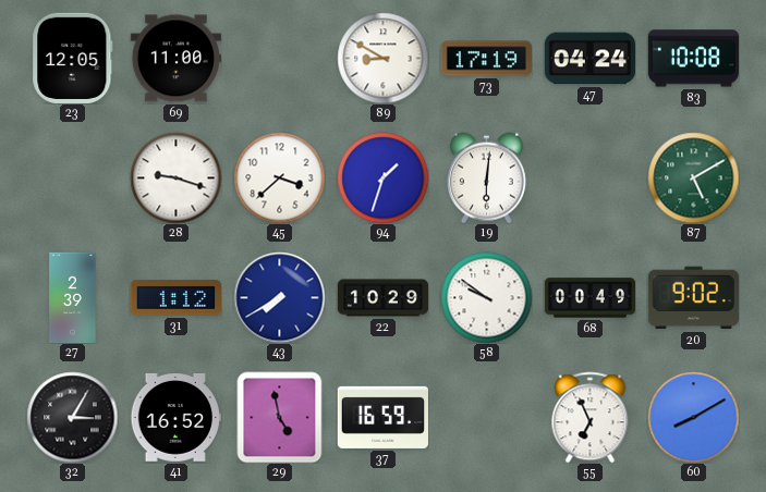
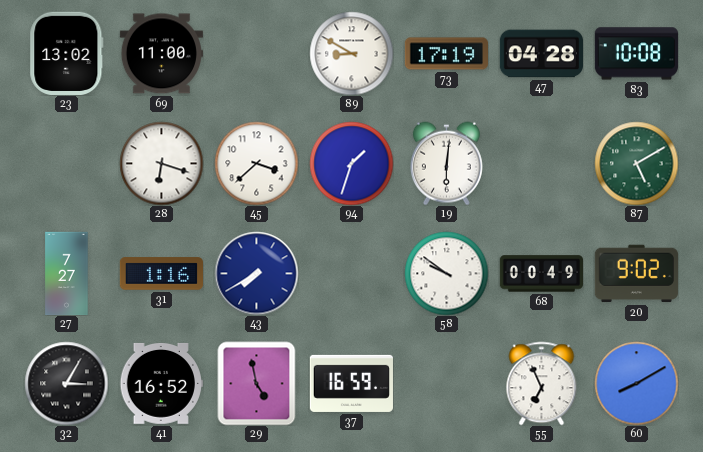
23: 12:05 -> 13:02 (67, 53)
47: 04:24 -> 04:28 (541, 54)
28: 9:18 -> 6:18 (161, 163)
27: 2:39 -> 7:27 (67, 273)
31: 1:12 -> 1:16 (161, 274)
22: 10:29 -> none (382, 298)
